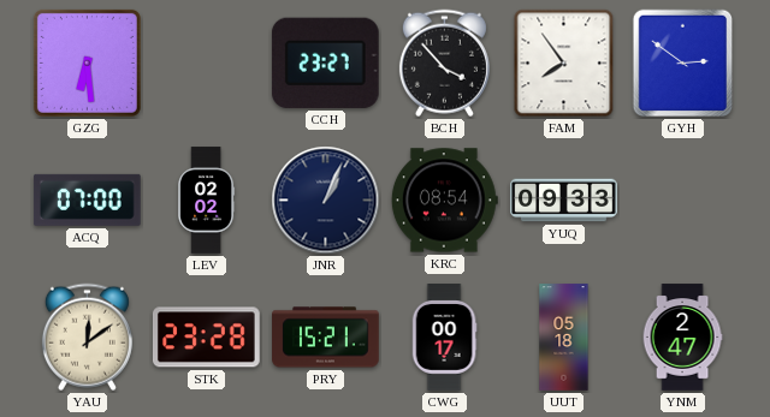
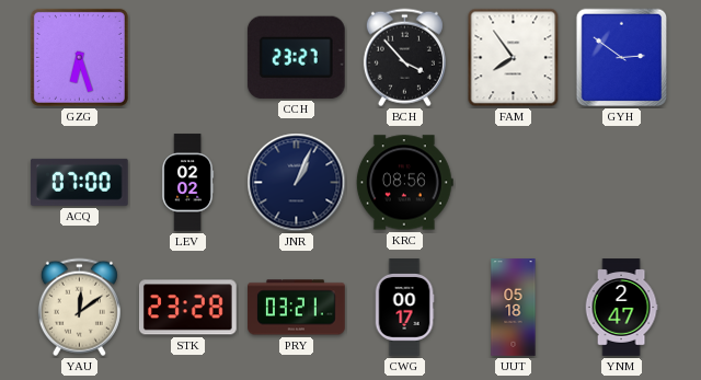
GZG: 6:29 -> 6:27 (79, 57)
KRC: 08:54 -> 08:56 (404, 183)
YUQ: 09:33 -> none (564, 201)
PRY: 15:21 -> 03:21 (297, 308)
